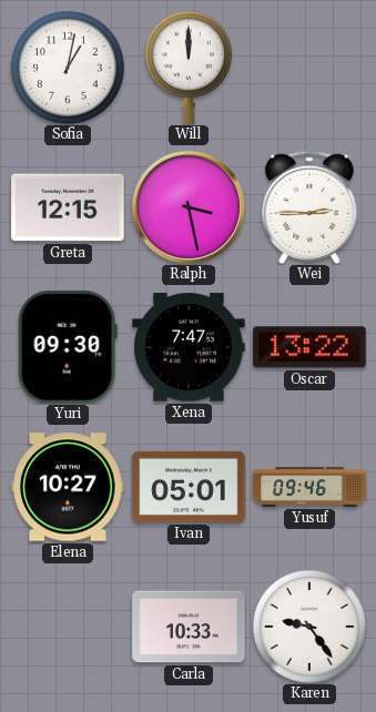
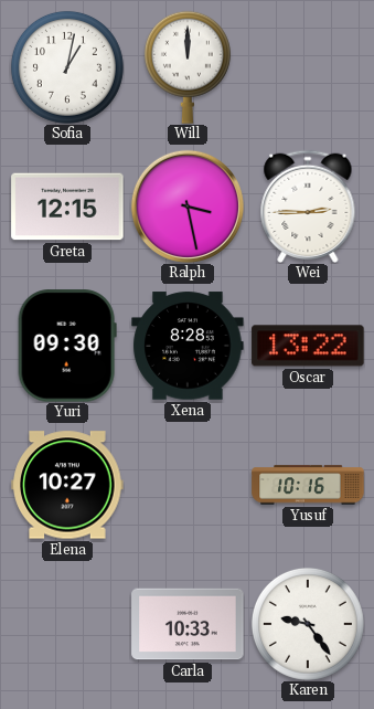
Xena: 7:47 -> 8:28 (188, 346)
Ivan: 05:01 -> none (189, 487)
Yusuf: 09:46 -> 10:16 (308, 485)
